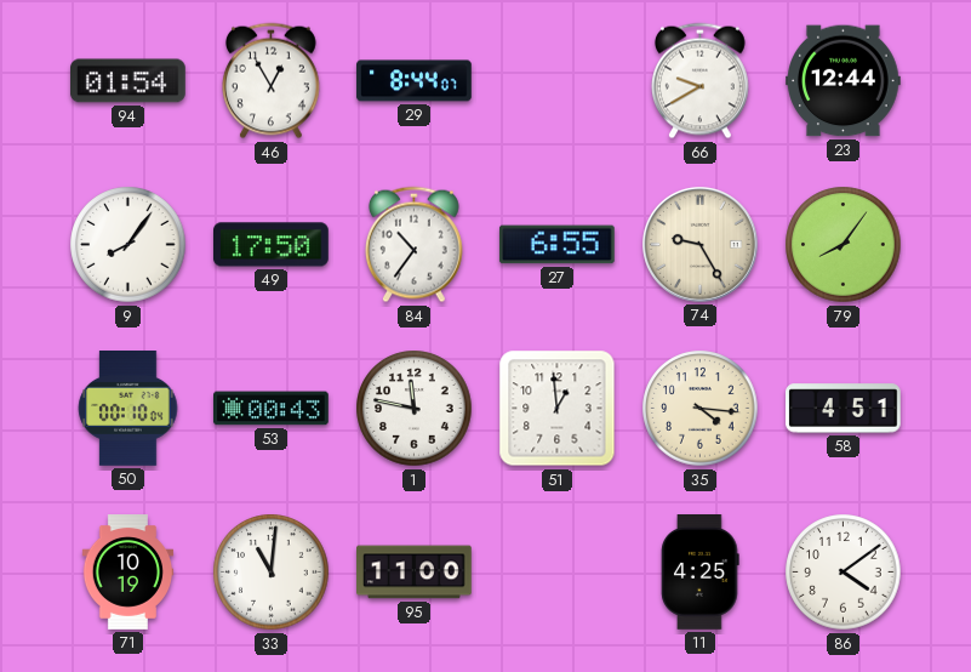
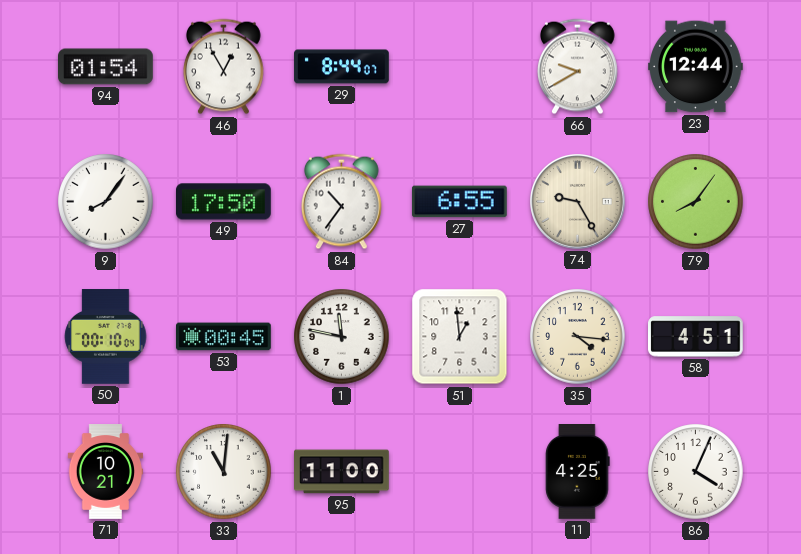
53: 00:43 -> 00:45 (224, 337)
71: 10:19 -> 10:21 (106, 472)
86: 4:09 -> 4:04 (696, 472)
